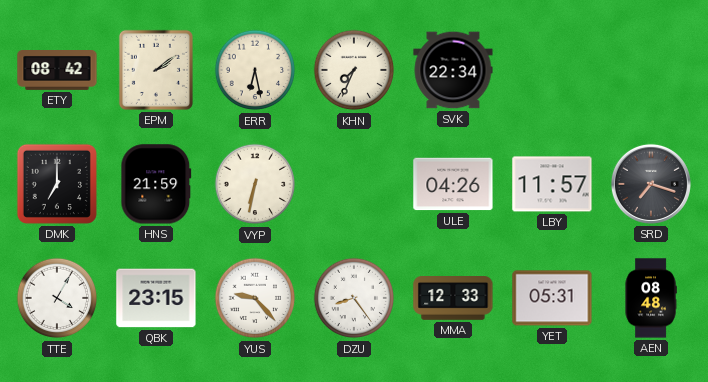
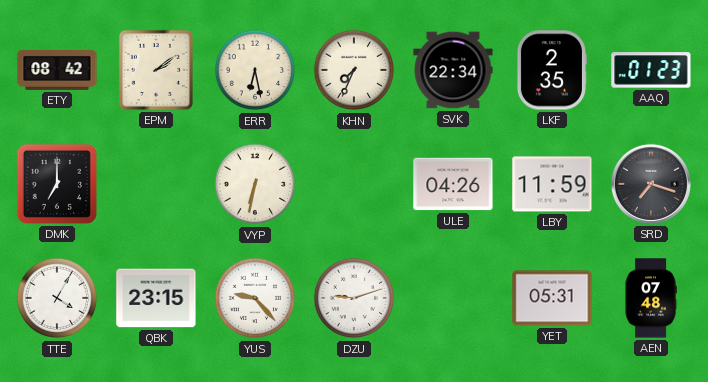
LKF: none -> 2:35 (551, 70)
AAQ: none -> 01:23 (651, 70)
HNS: 21:59 -> none (156, 184)
LBY: 11:57 -> 11:59 (552, 184)
DZU: 8:24 -> 9:12 (354, 298)
MMA: 12:33 -> none (453, 299)
AEN: 08:48 -> 07:48 (651, 298)
